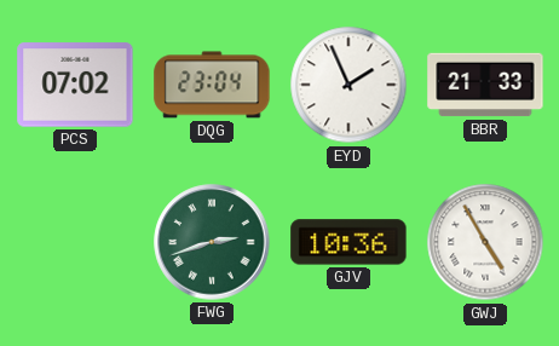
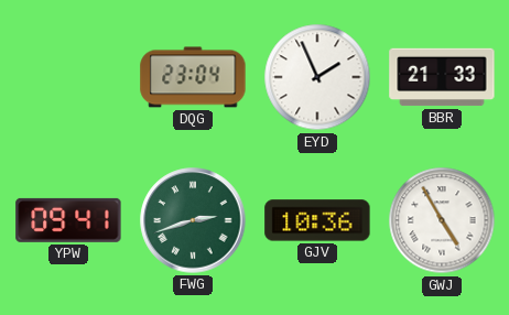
PCS: 07:02 -> none (75, 85)
YPW: none -> 09:41 (68, 220)
